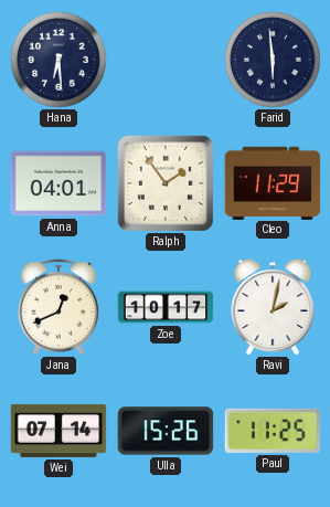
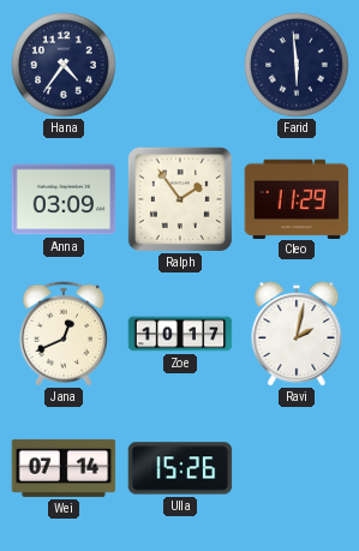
Hana: 6:29 -> 4:36 (64, 65)
Anna: 04:01 -> 03:09 (64, 199)
Paul: 11:25 -> none (273, 431)
